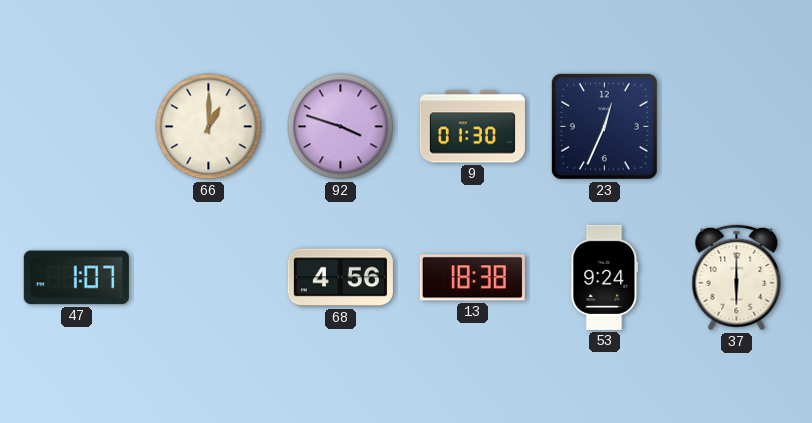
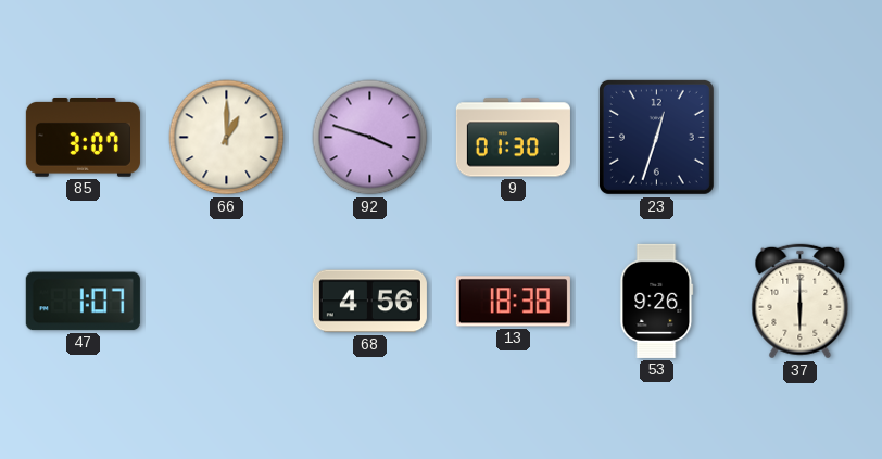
85: none -> 3:07 (83, 138)
23: 12:34 -> 12:33 (656, 137)
53: 9:24 -> 9:26 (657, 301)
